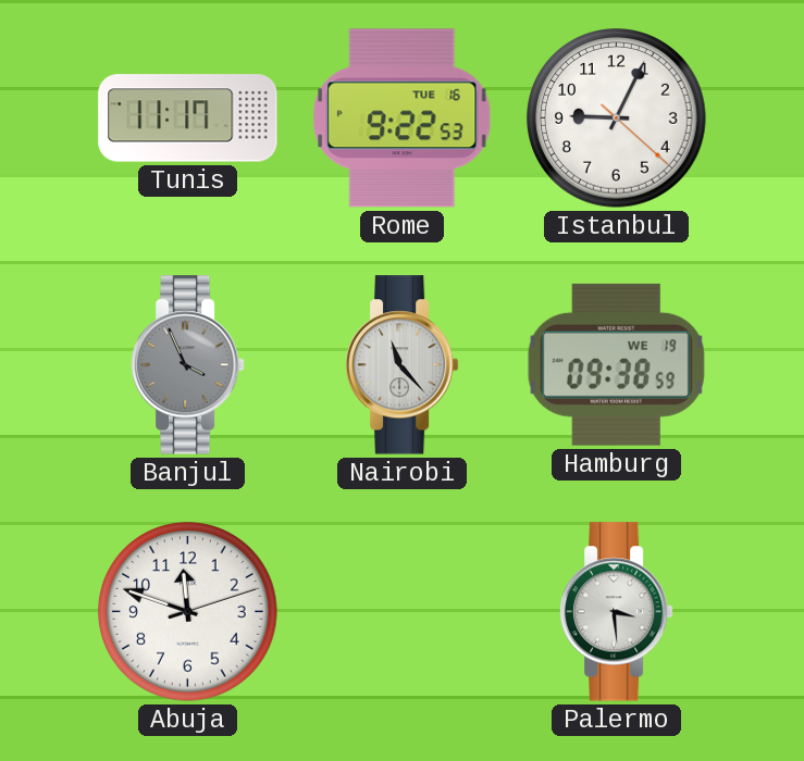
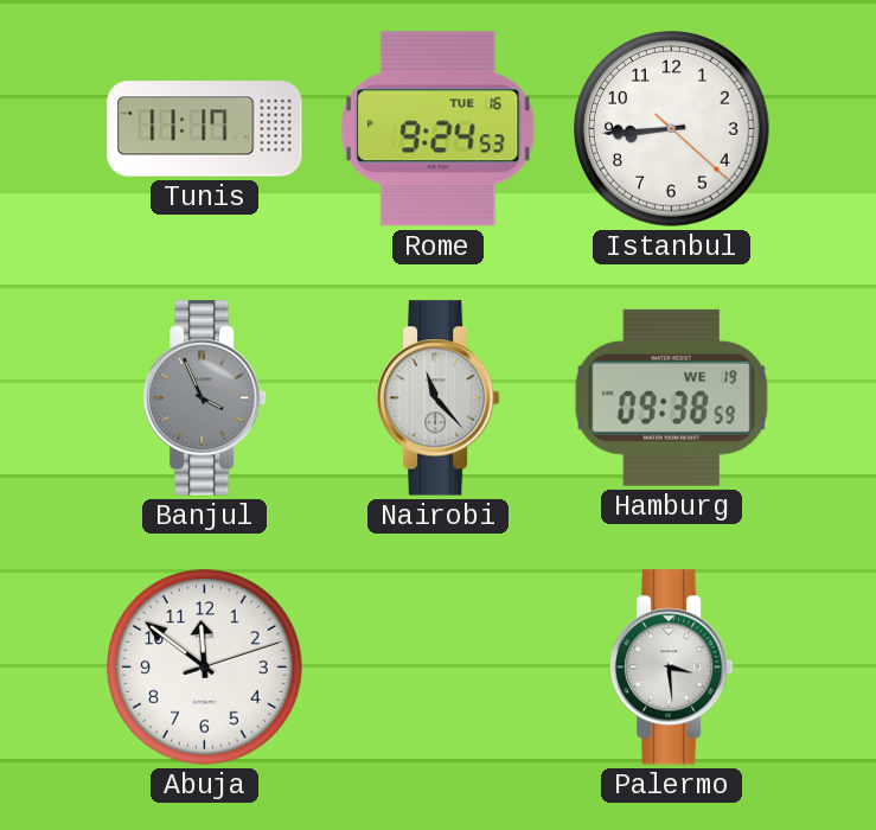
Rome: 9:22 -> 9:24 (439, 129)
Istanbul: 9:04 -> 8:44 (672, 129)
Abuja: 11:48 -> 11:51 (205, 668)
